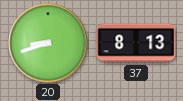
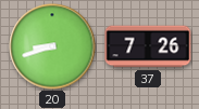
37: 8:13 -> 7:26 (148, 46)
